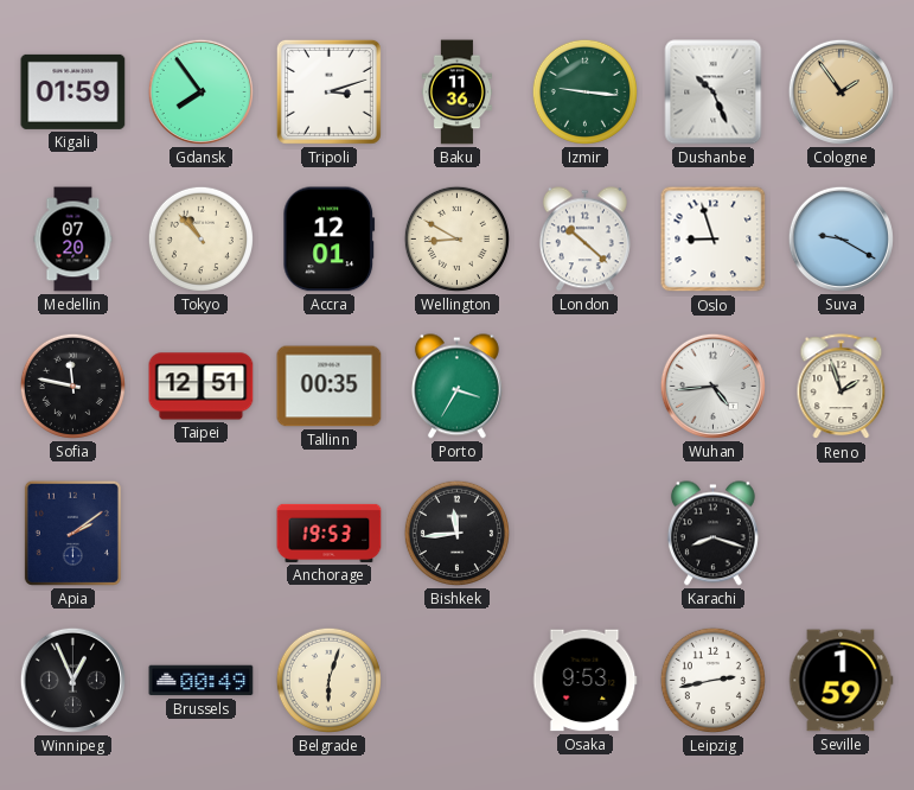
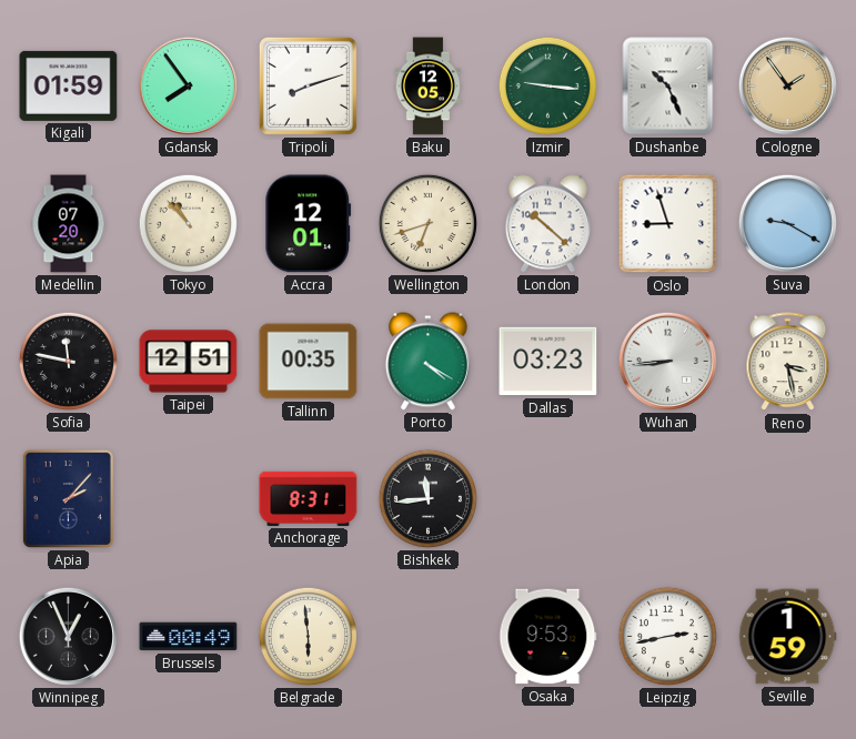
Tripoli: 3:12 -> 8:12 (308, 85)
Baku: 11:36 -> 12:05 (429, 87)
Wellington: 8:50 -> 6:42 (427, 223)
Porto: 3:35 -> 4:20 (427, 362)
Dallas: none -> 03:23 (548, 362)
Wuhan: 4:44 -> 8:44 (667, 361)
Reno: 1:57 -> 3:28 (788, 362)
Apia: 2:09 -> 2:07 (68, 498)
Anchorage: 19:53 -> 8:31 (309, 498)
Karachi: 8:18 -> none (712, 534)
Belgrade: 6:03 -> 5:59 (308, 636)
